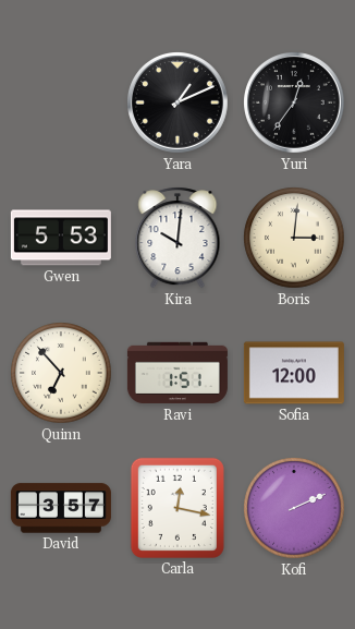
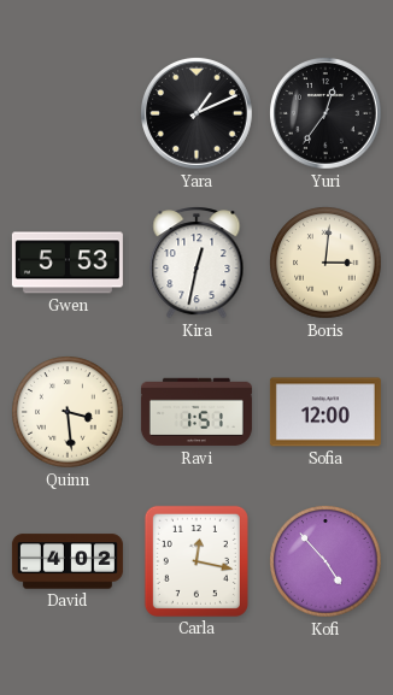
Kira: 10:01 -> 12:32 (196, 263)
Quinn: 6:53 -> 3:29 (68, 412)
David: 3:57 -> 4:02 (68, 561)
Kofi: 2:11 -> 4:53 (325, 561)
